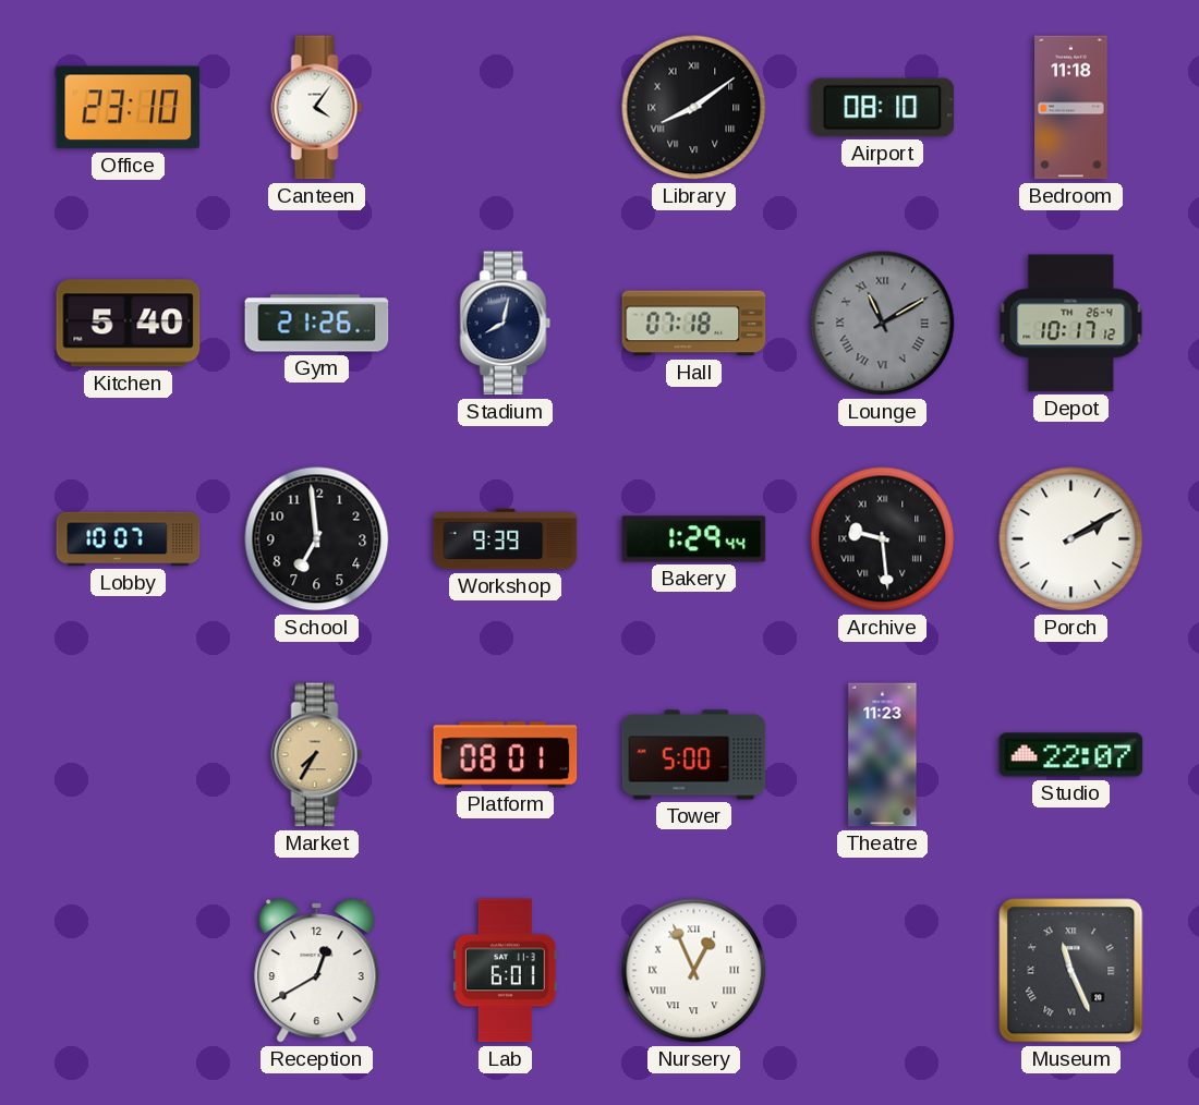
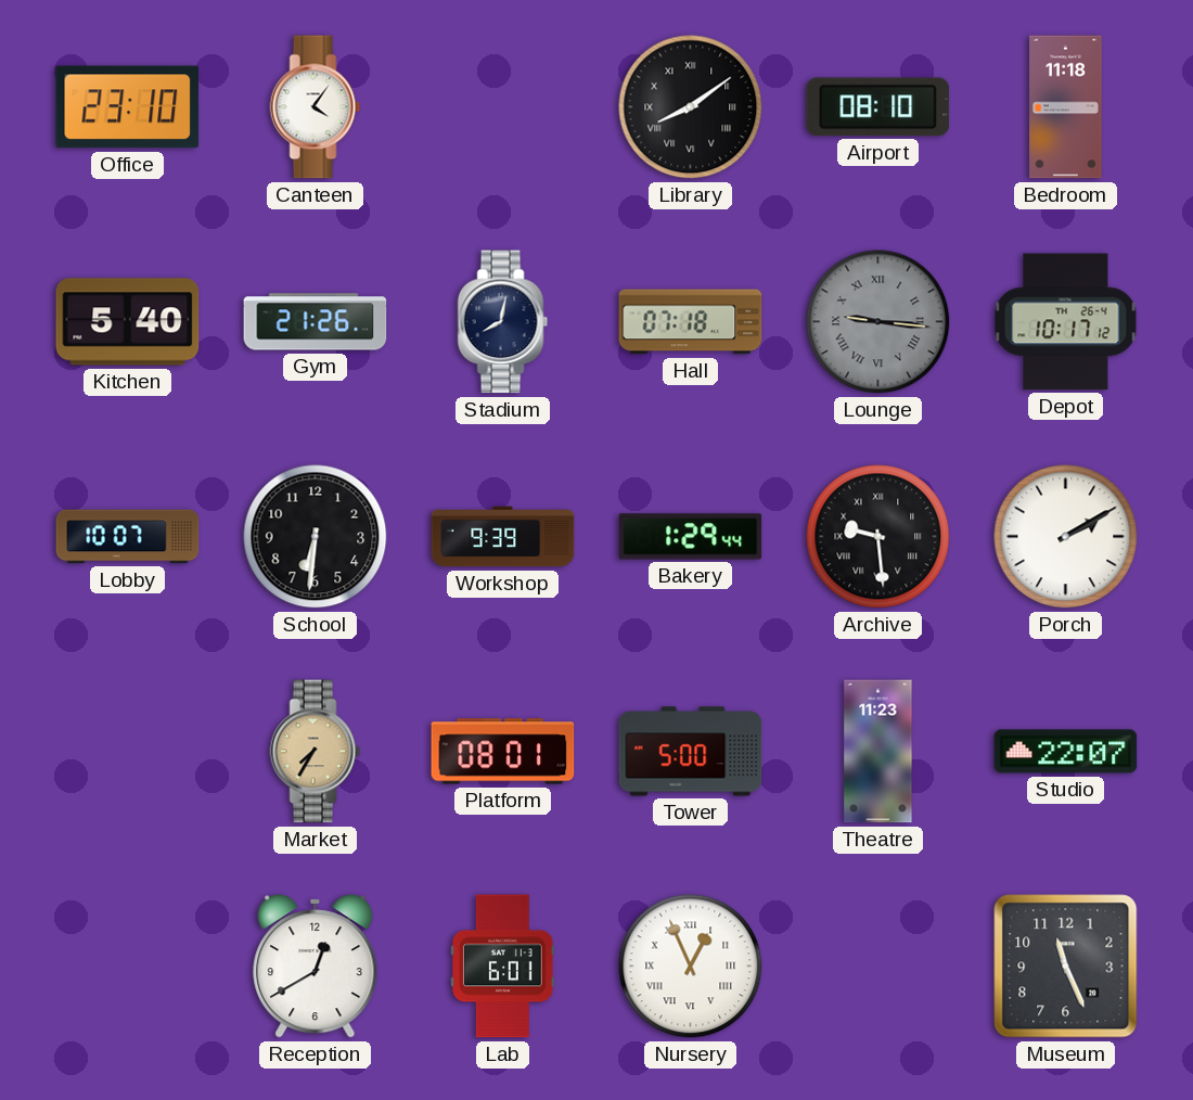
Lounge: 11:10 -> 9:16 (878, 322)
School: 6:59 -> 6:31 (316, 537)
Museum numerals: Roman -> Arabic (1066, 967)
